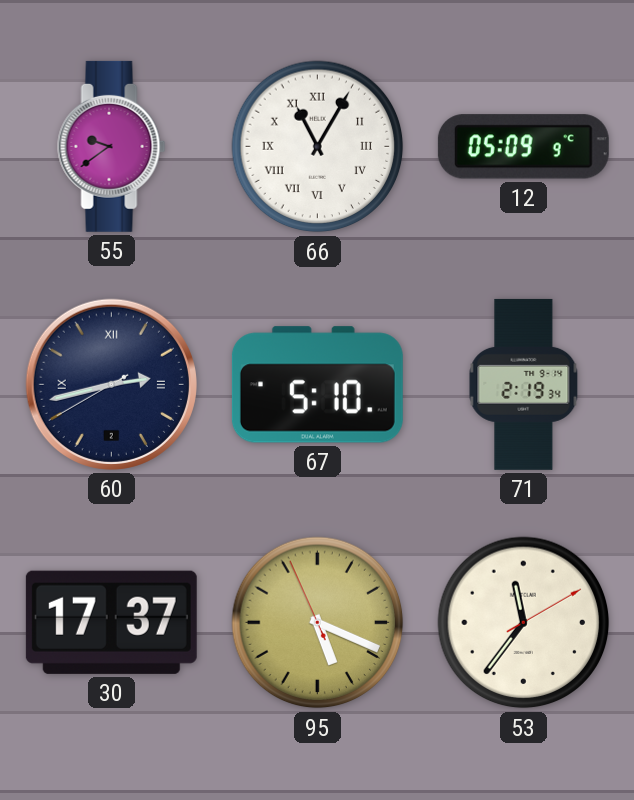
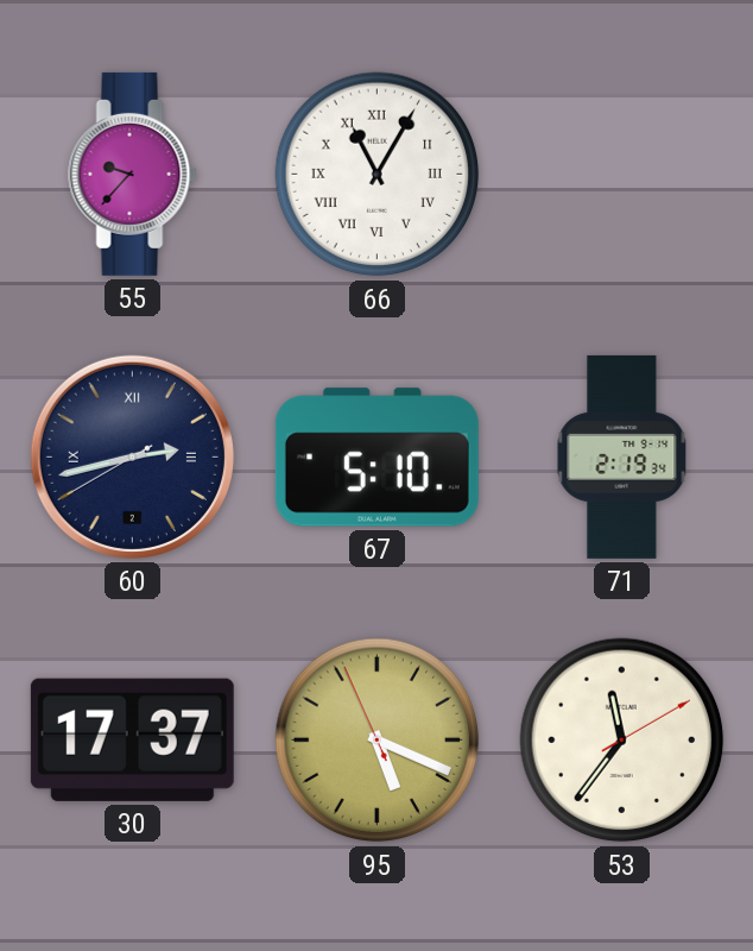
55: 9:39 -> 9:37 (133, 174)
12: 05:09 -> none (523, 147)
